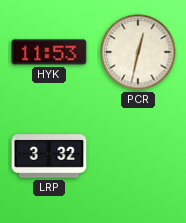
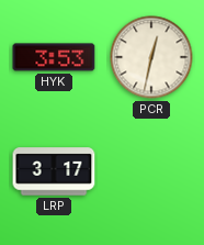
HYK: 11:53 -> 3:53 (54, 57)
LRP: 3:32 -> 3:17 (54, 171)
